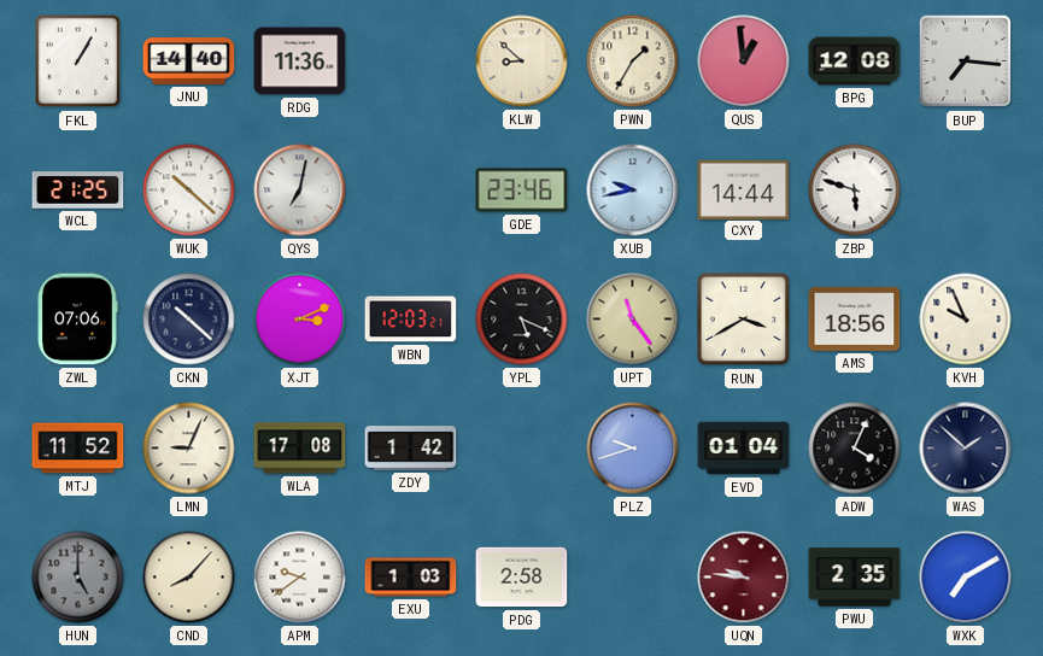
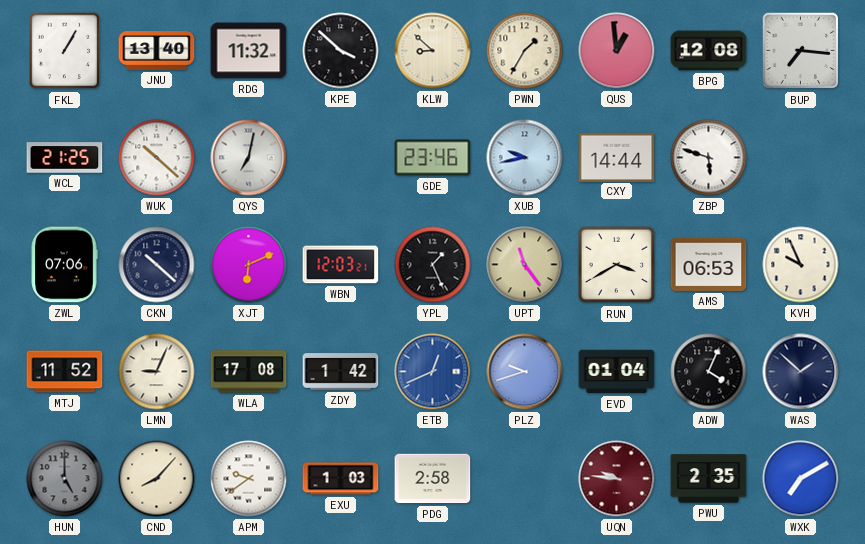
JNU: 14:40 -> 13:40 (157, 51)
RDG: 11:36 -> 11:32 (249, 51)
KPE: none -> 3:52 (341, 51)
XJT: 3:11 -> 6:11 (249, 265)
YPL: 5:19 -> 1:26 (433, 265)
AMS: 18:56 -> 06:53 (709, 264)
ETB: none -> 12:41 (433, 372)
